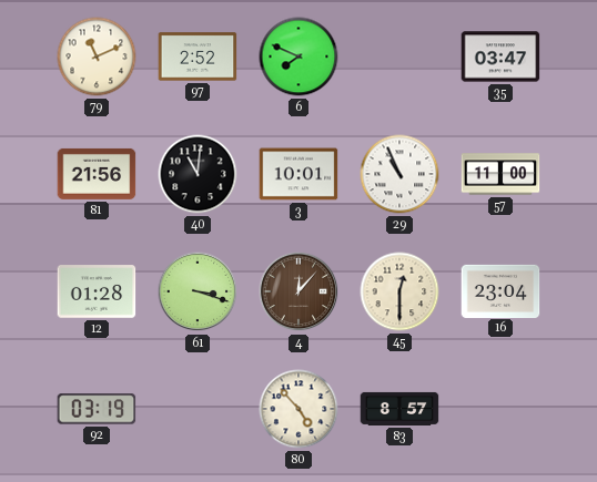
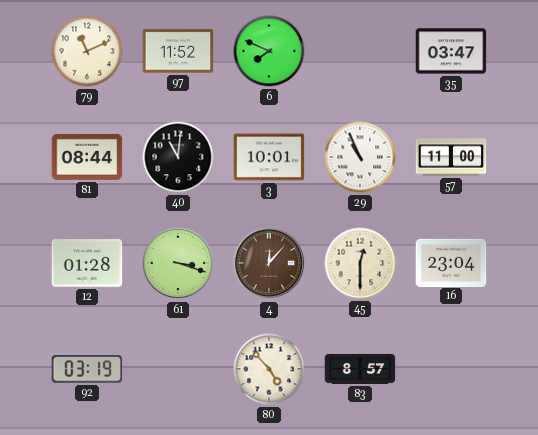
97: 2:52 -> 11:52 (178, 51)
81: 21:56 -> 08:44 (87, 157)
